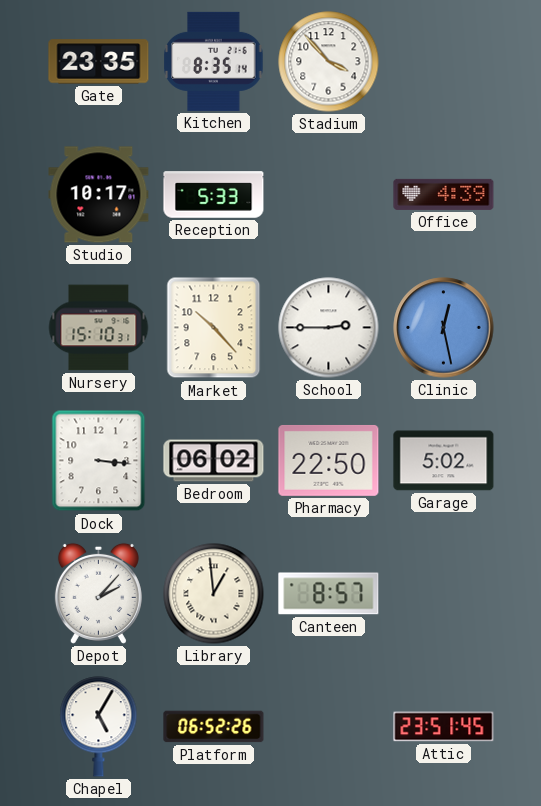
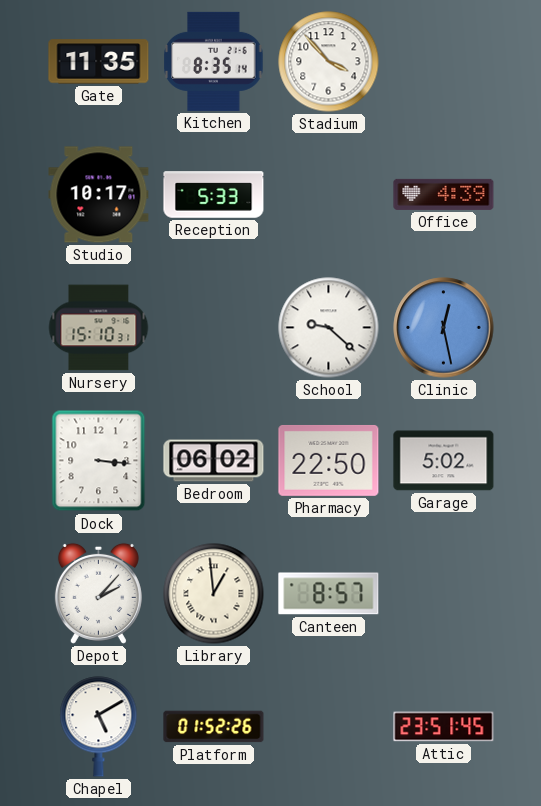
Gate: 23:35 -> 11:35 (99, 62)
Market: 10:23 -> none (214, 328)
School: 2:45 -> 9:22 (329, 328)
Chapel: 5:05 -> 5:10 (99, 727)
Platform: 06:52 -> 01:52 (214, 727)
